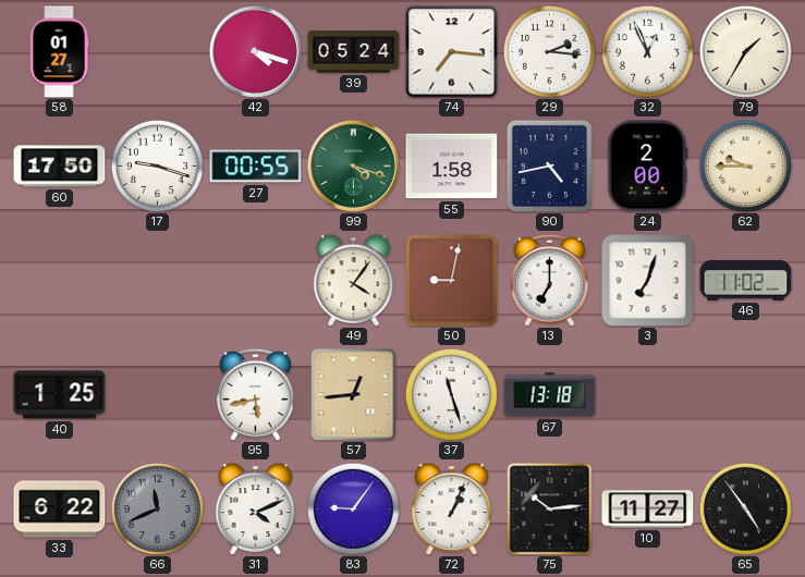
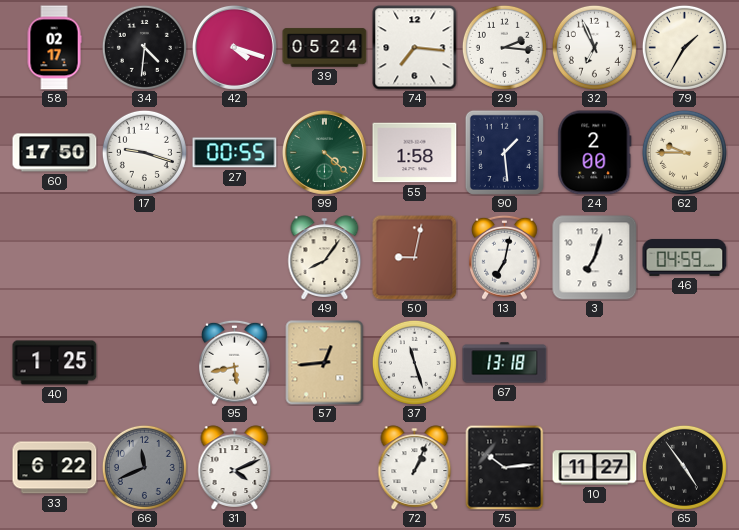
58: 01:27 -> 02:17 (54, 48)
34: none -> 4:31 (144, 47)
32: 12:56 -> 6:56 (594, 47)
99: 4:18 -> 4:22 (324, 152)
90: 4:43 -> 1:29 (504, 152)
49: 4:06 -> 8:06 (325, 258)
13: 7:00 -> 7:02 (505, 257)
46: 11:02 -> 04:59 (685, 257)
83: 9:06 -> none (353, 508)
